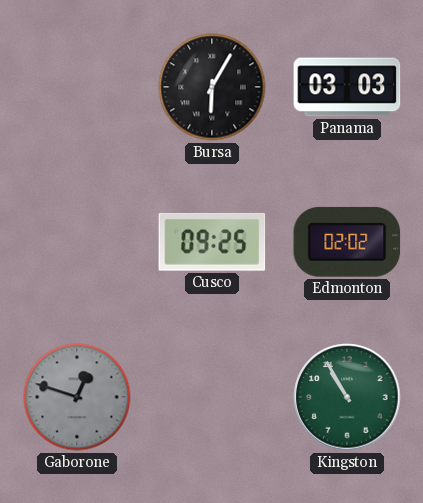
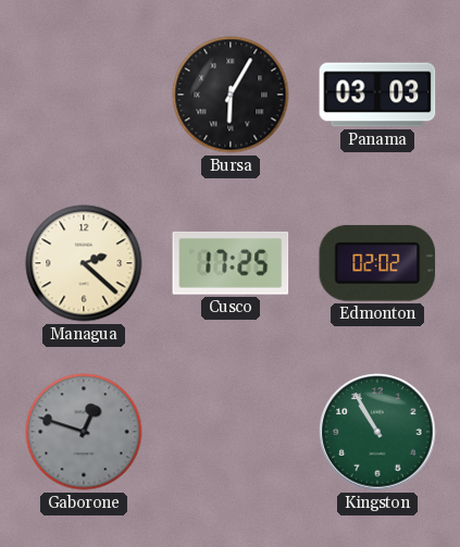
Managua: none -> 2:22 (84, 263)
Cusco: 09:25 -> 17:25 (231, 263)
